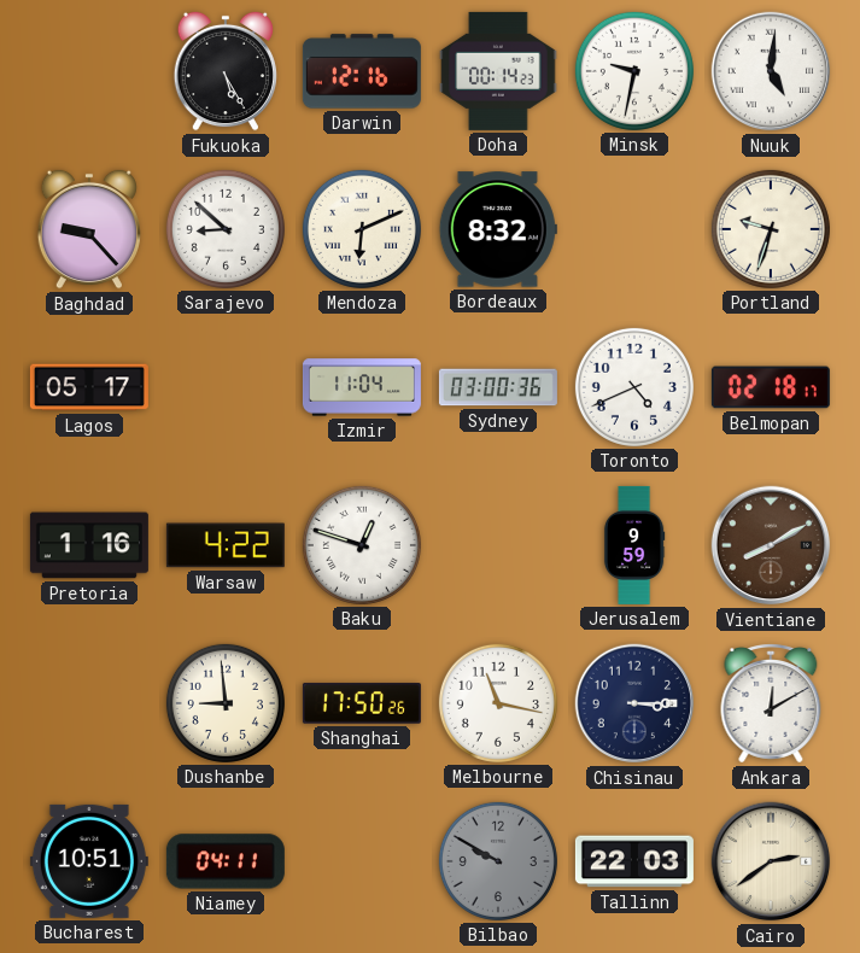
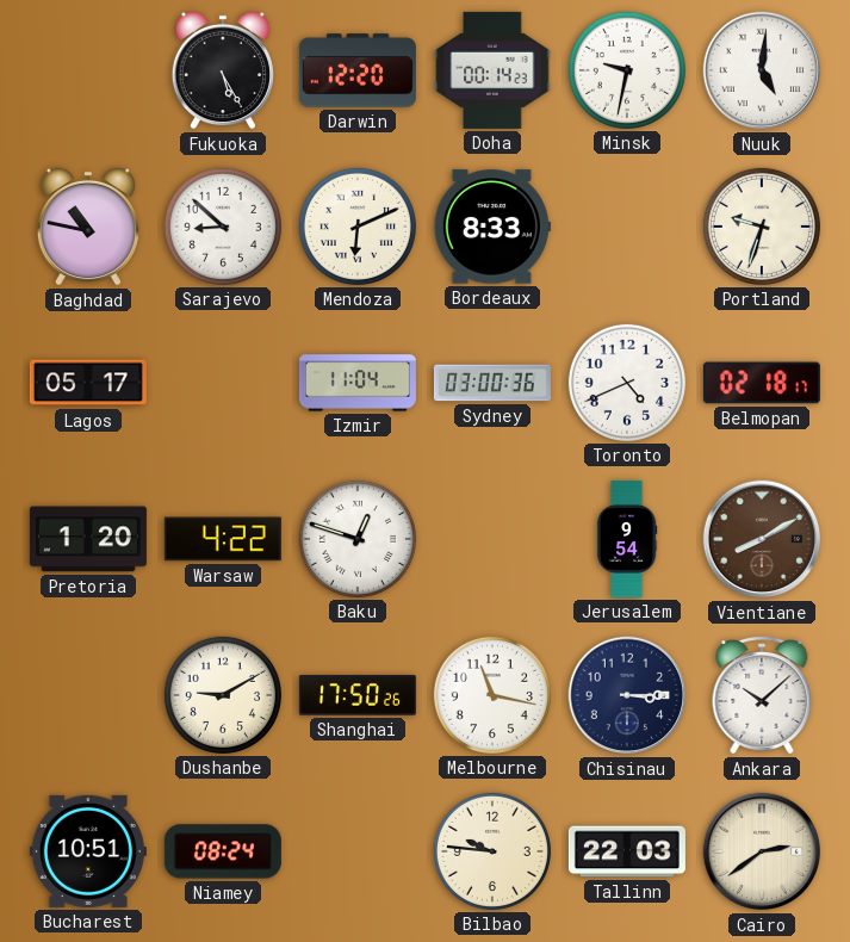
Darwin: 12:16 -> 12:20 (358, 70)
Baghdad: 9:23 -> 10:47 (88, 227)
Bordeaux: 8:32 -> 8:33 (492, 227)
Pretoria: 1:16 -> 1:20 (88, 539)
Jerusalem: 9:59 -> 9:54 (627, 539)
Dushanbe: 8:59 -> 9:10 (223, 695)
Ankara: 12:10 -> 10:08 (762, 695)
Niamey: 04:11 -> 08:24 (223, 851)
Bilbao: 9:50 -> 9:46 (492, 851)
Bilbao dial: grey -> cream (492, 851)
